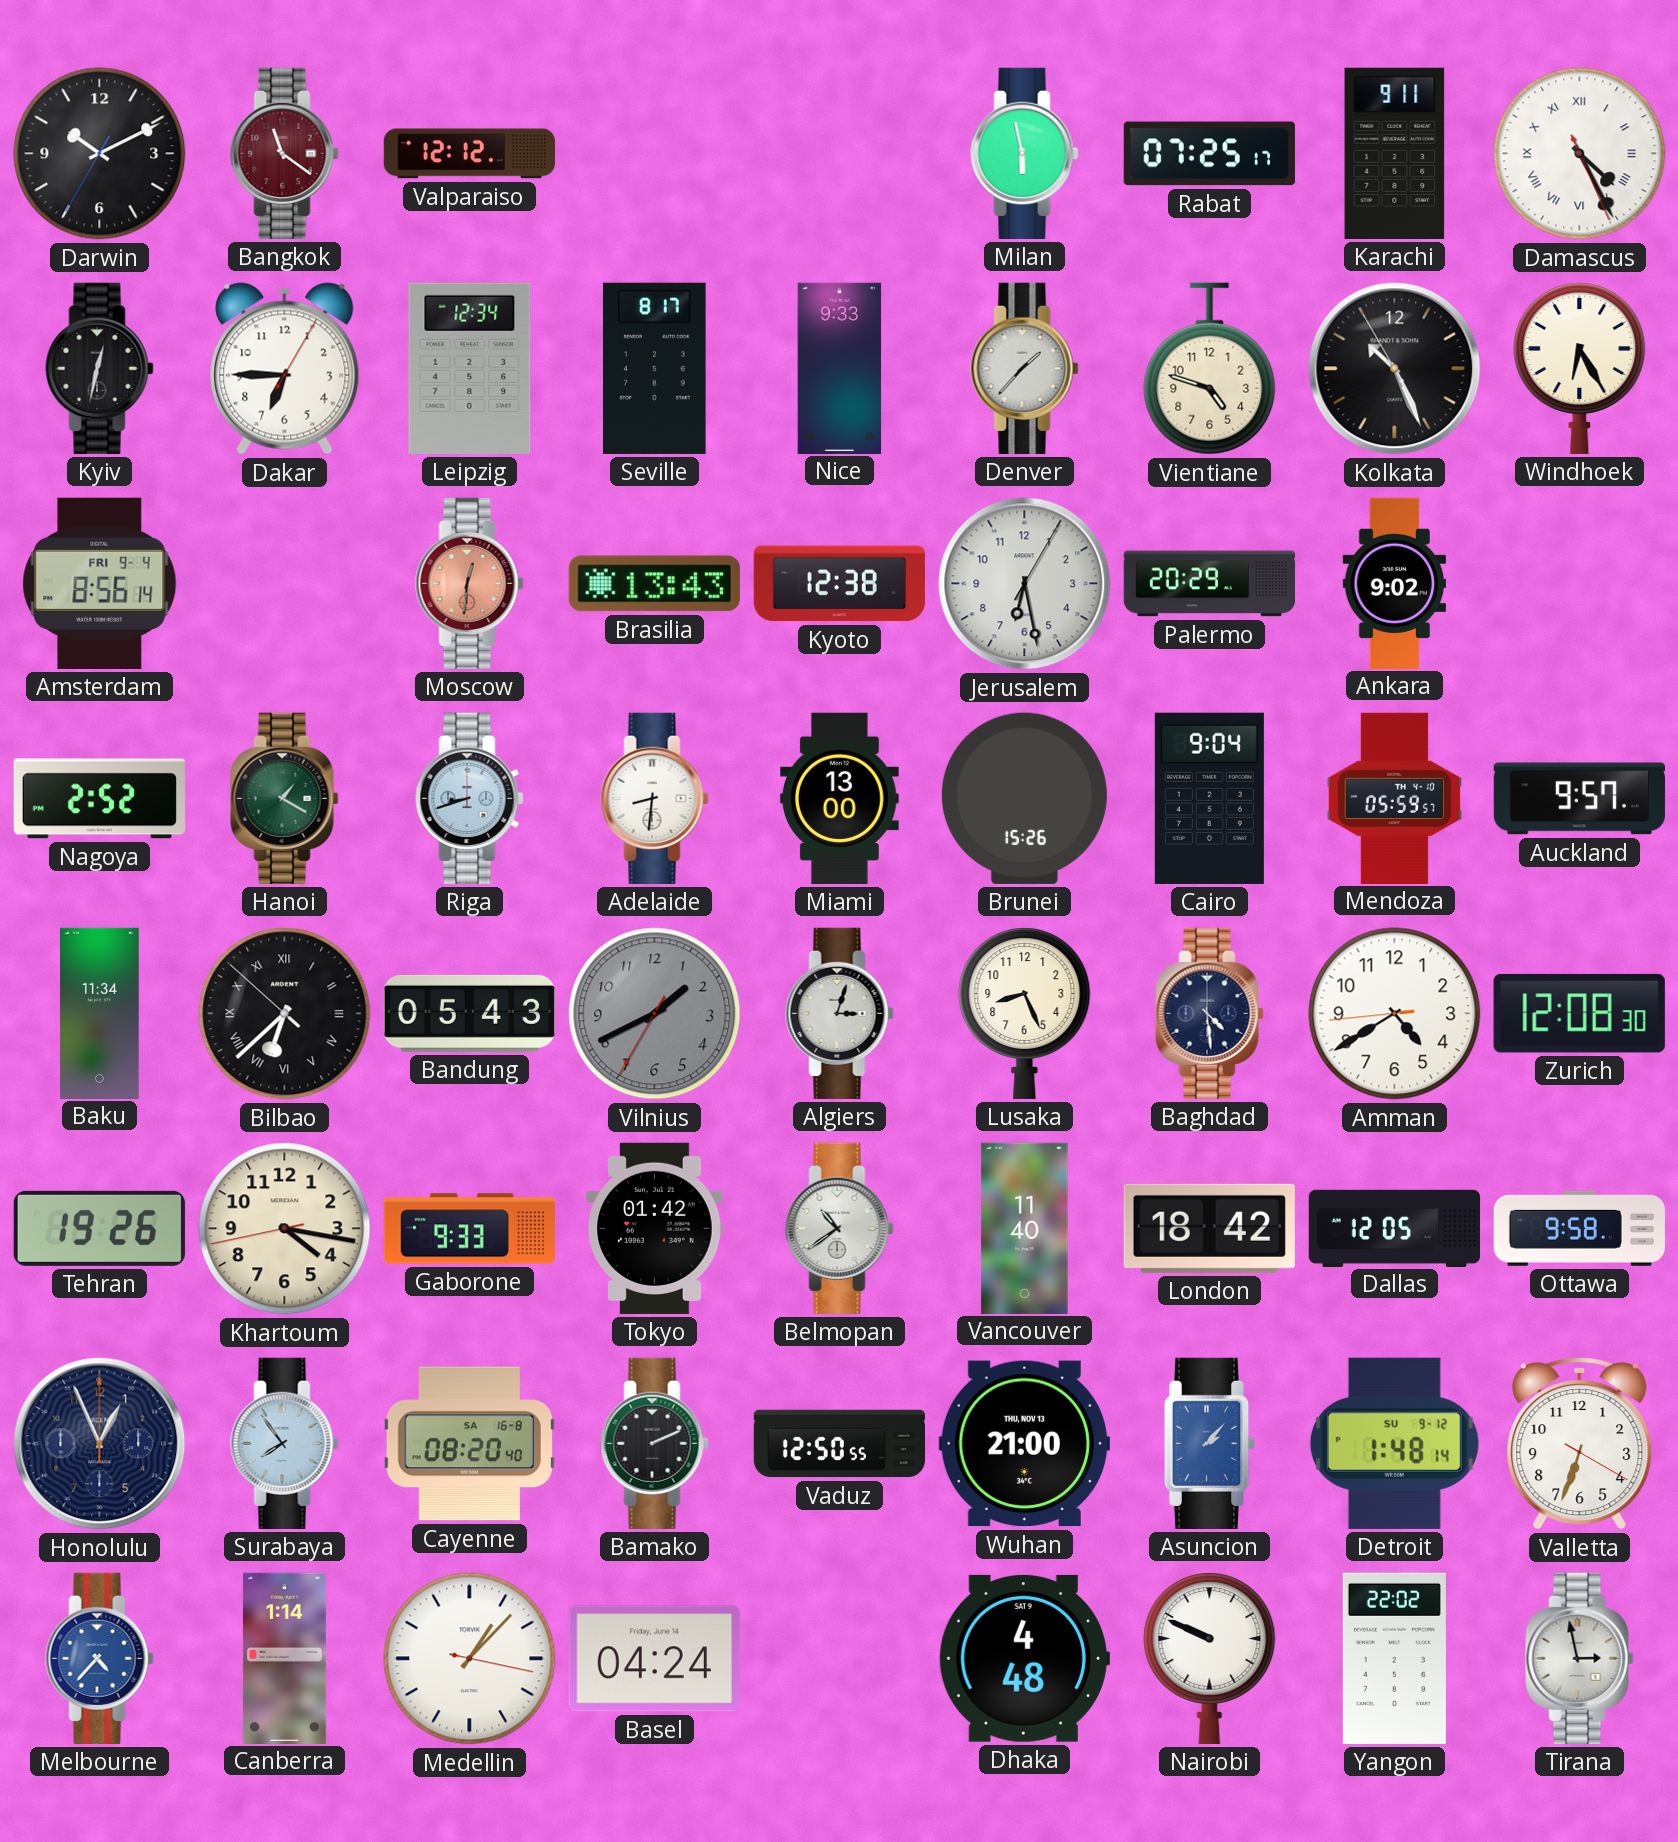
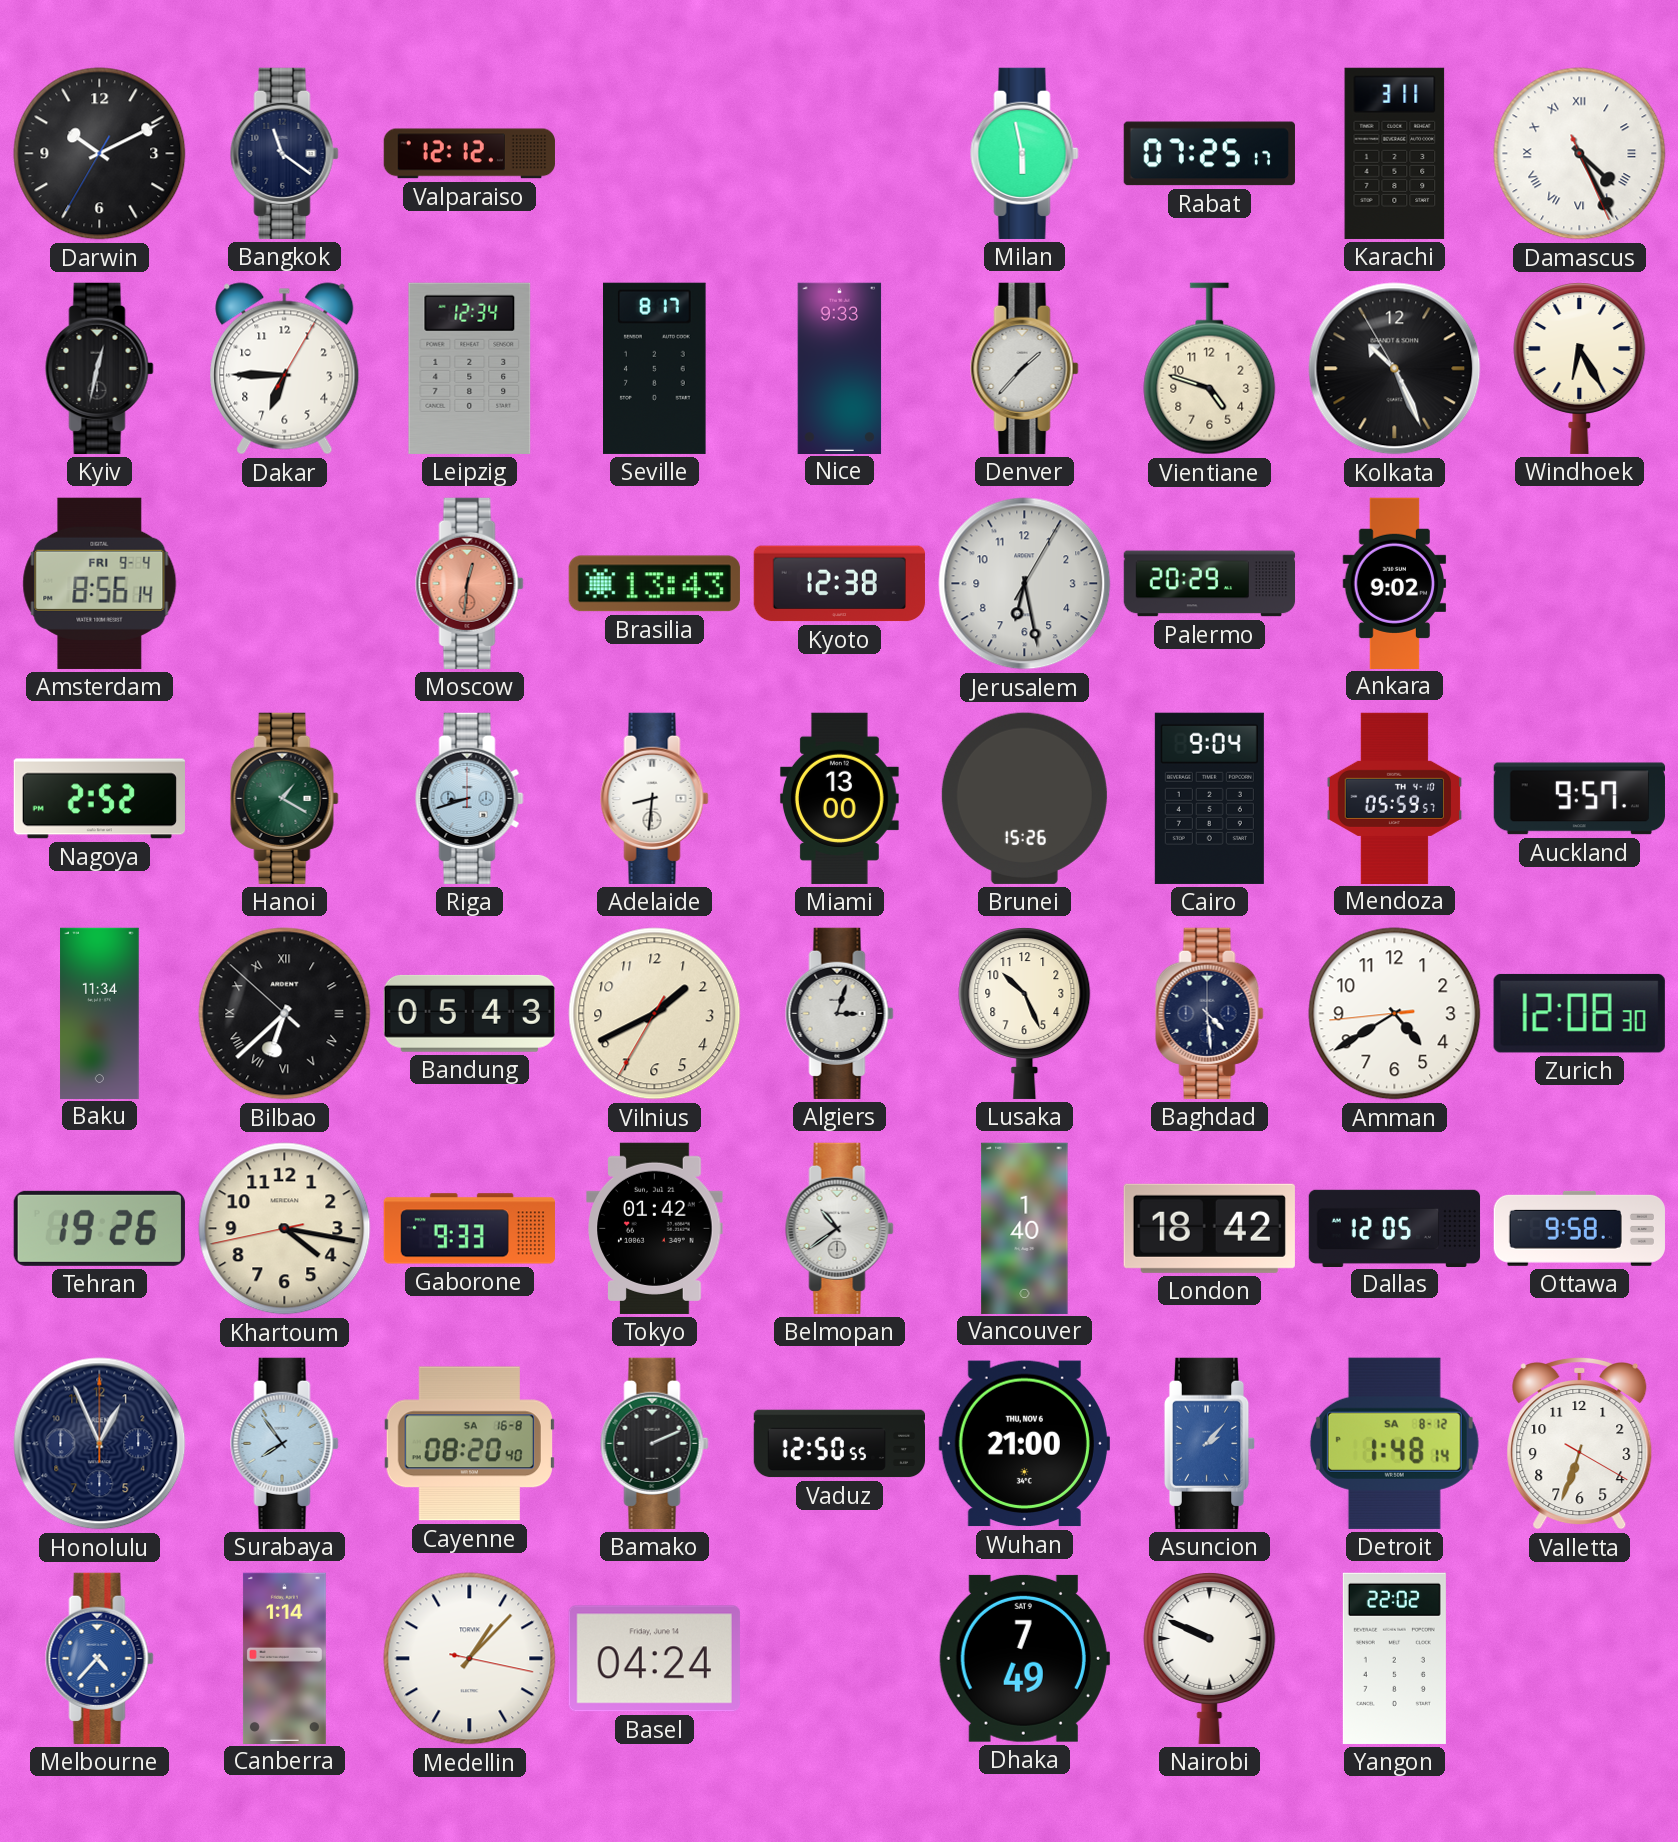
Bangkok dial: burgundy -> navy (285, 153)
Karachi: 9:11 -> 3:11 (1395, 153)
Vilnius dial: grey -> cream (655, 1014)
Lusaka: 8:26 -> 10:26 (1025, 1013)
Vancouver: 11:40 -> 1:40 (1025, 1228)
Wuhan date: THU, NOV 13 -> THU, NOV 6 (1024, 1444)
Detroit date: SU 9-12 -> SA 8-12 (1394, 1443)
Dhaka: 4:48 -> 7:49 (1024, 1658)
Tirana: 2:58 -> none (1580, 1658)
